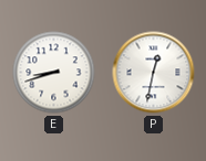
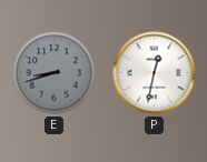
E dial: white -> grey (55, 73)
